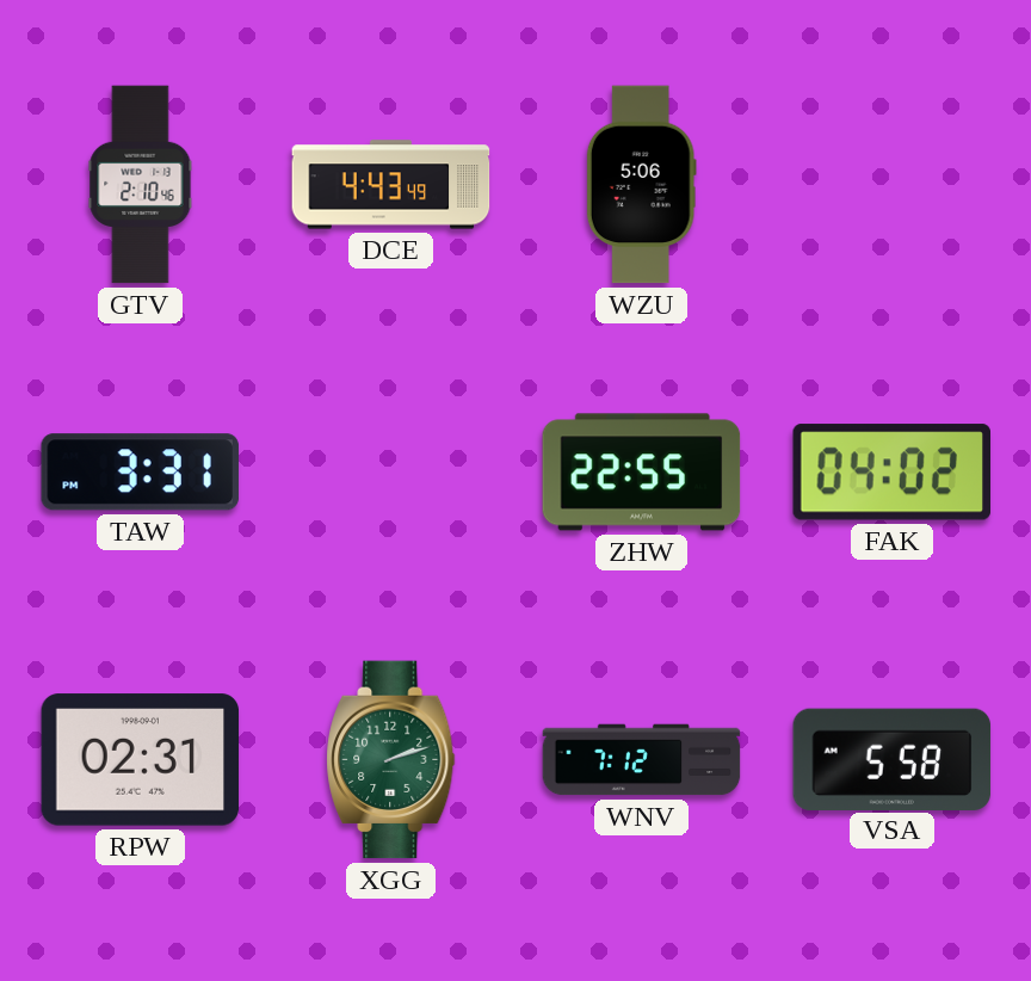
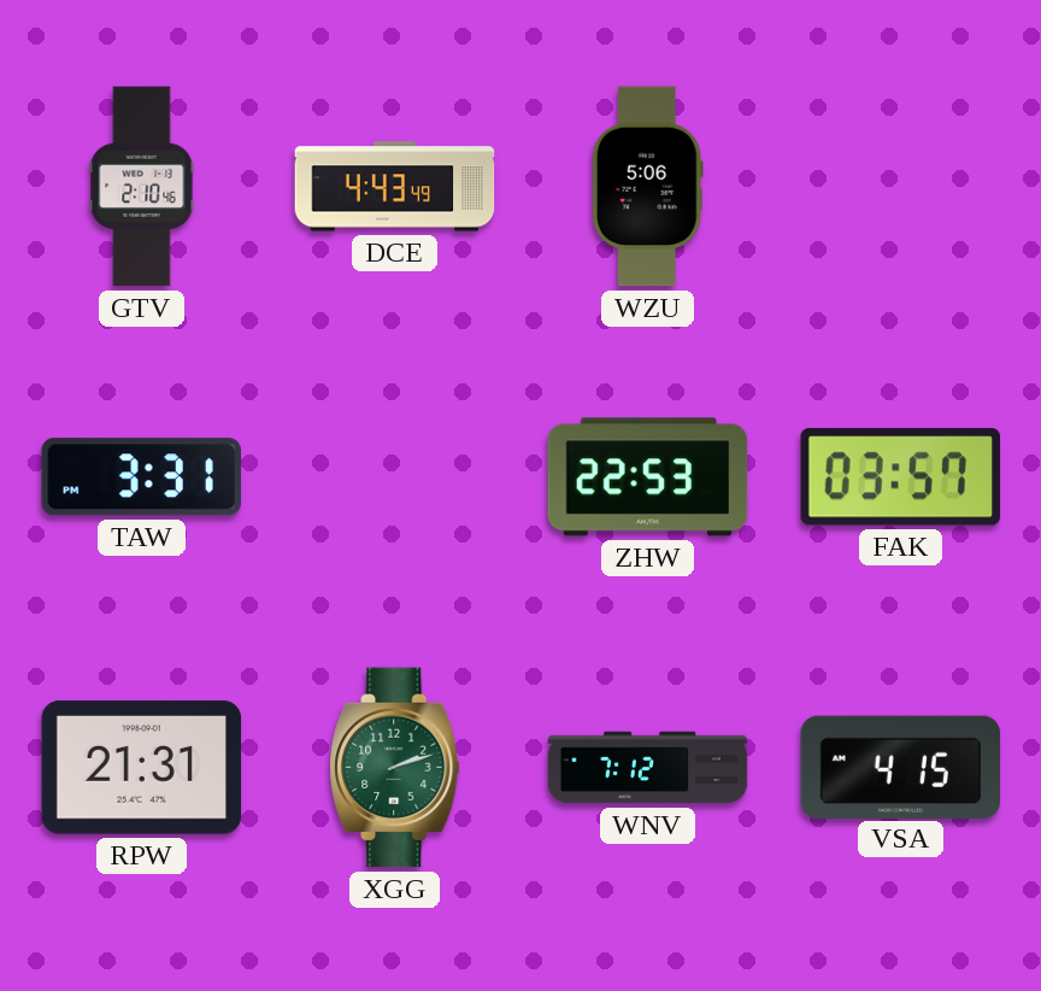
ZHW: 22:55 -> 22:53 (648, 477)
FAK: 04:02 -> 03:57 (900, 477)
RPW: 02:31 -> 21:31 (142, 768)
VSA: 5:58 -> 4:15 (901, 767)
